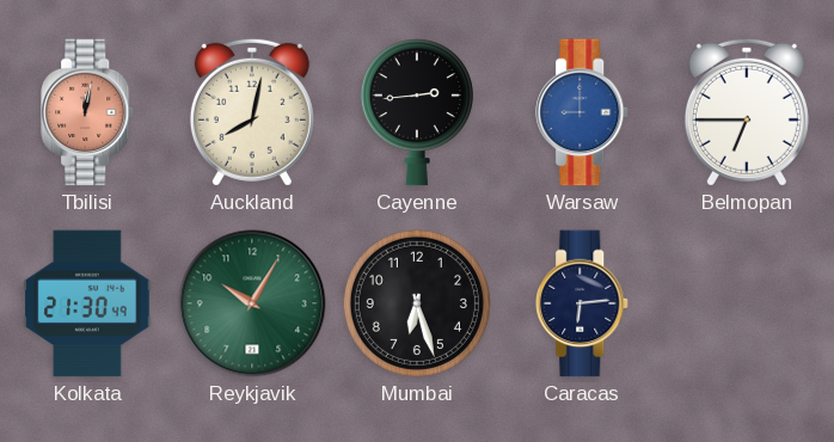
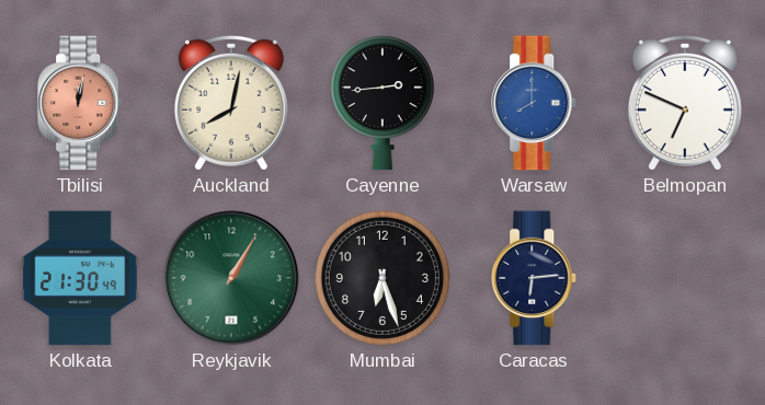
Warsaw: 9:00 -> 8:00 (535, 103)
Belmopan: 6:45 -> 6:49 (685, 103)
Reykjavik: 10:05 -> 1:05 (231, 278)
